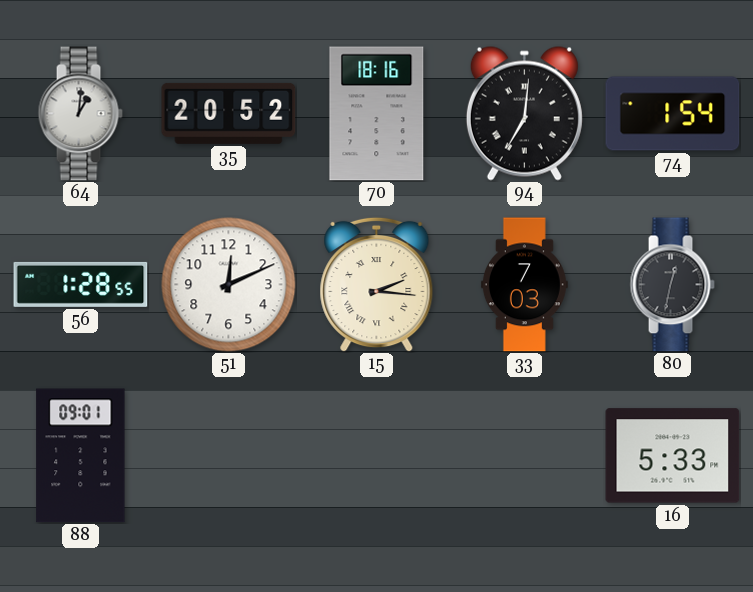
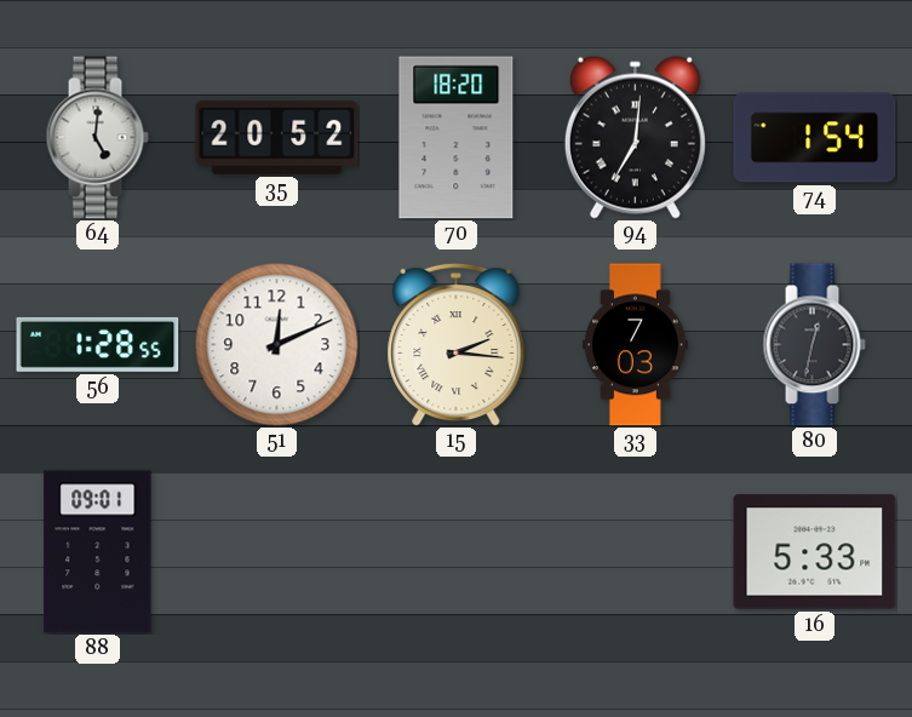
64: 1:01 -> 5:01 (97, 138)
70: 18:16 -> 18:20 (457, 138)
